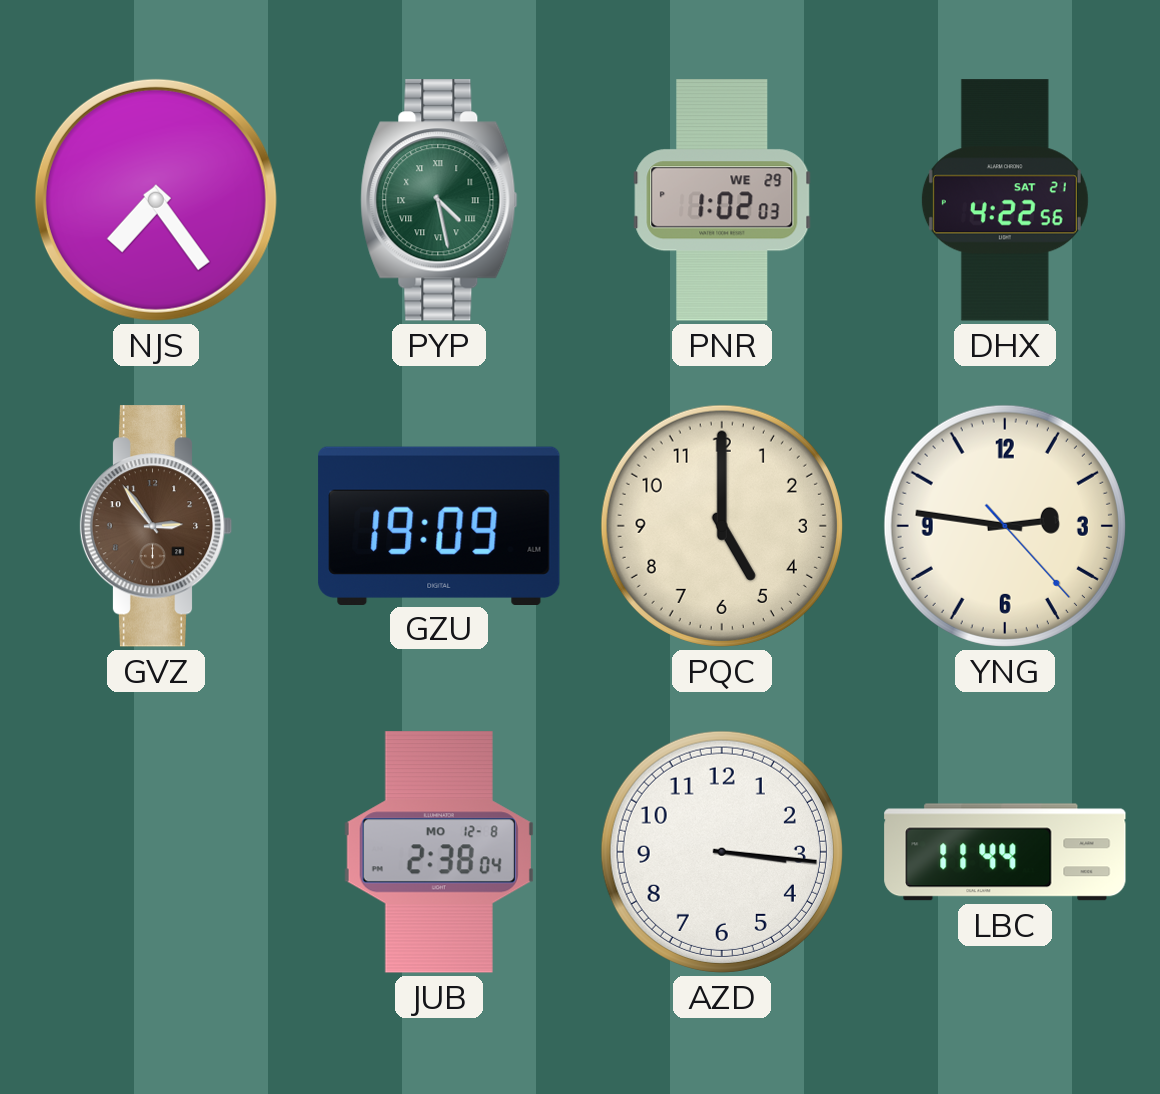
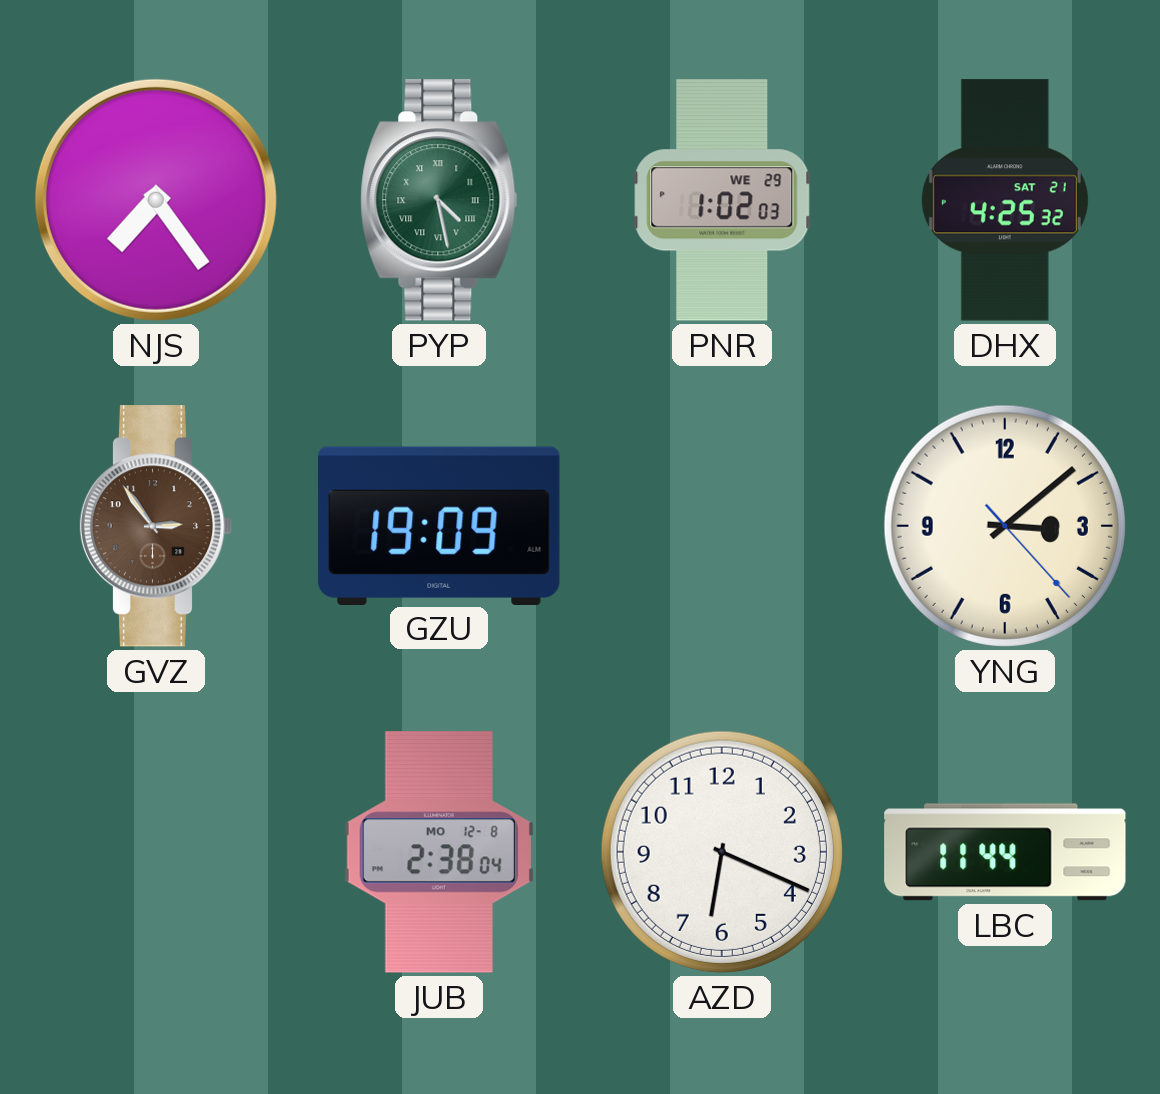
DHX: 4:22 -> 4:25 (1005, 200)
PQC: 5:00 -> none (722, 526)
YNG: 2:46 -> 3:08 (1005, 526)
AZD: 3:16 -> 6:19 (722, 852)
